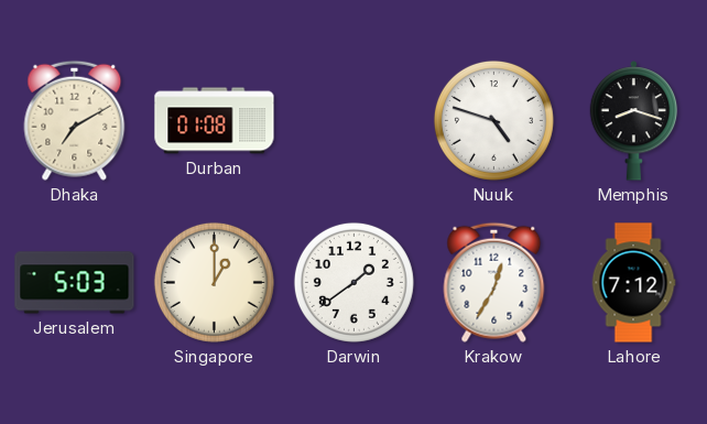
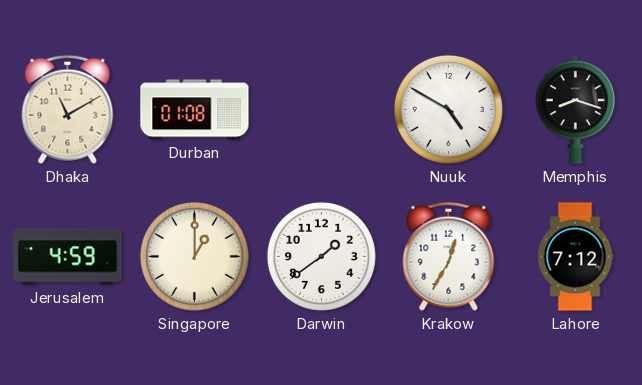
Dhaka: 7:10 -> 11:10 (68, 109)
Nuuk: 4:48 -> 4:50 (448, 109)
Jerusalem: 5:03 -> 4:59 (68, 257)
